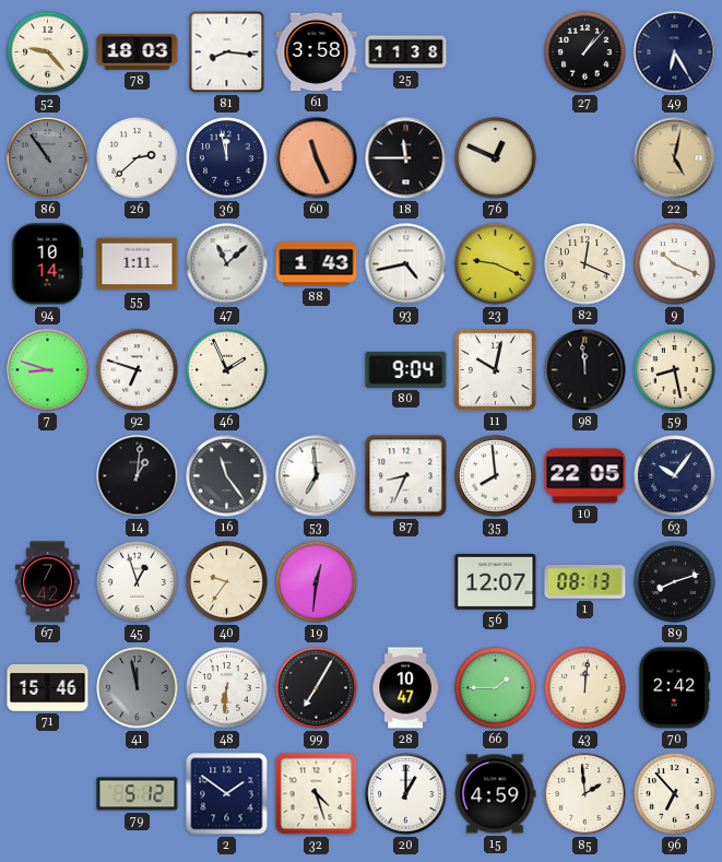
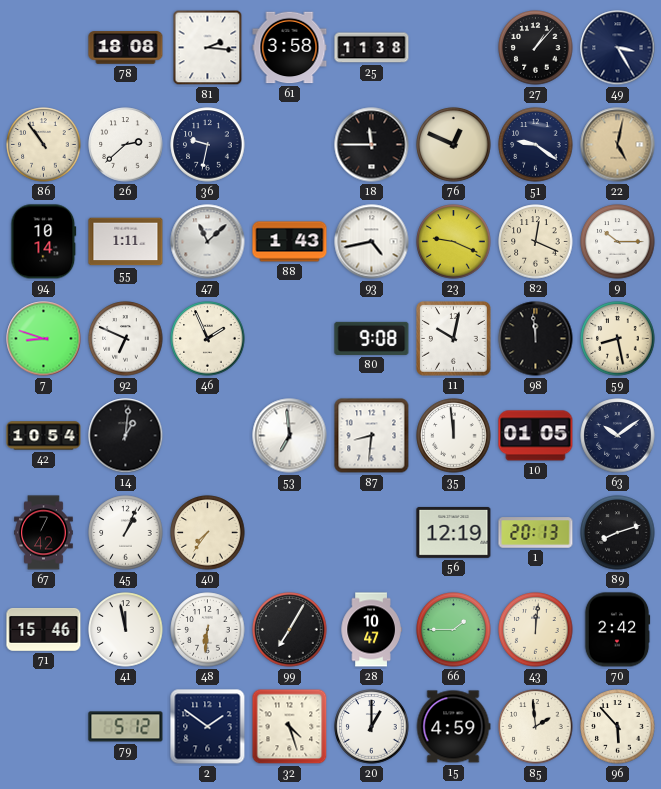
52: 9:23 -> none (48, 52)
78: 18:03 -> 18:08 (126, 48)
81: 8:16 -> 2:16 (208, 48)
49: 6:25 -> 3:25 (618, 48)
86 dial: grey -> cream (44, 145)
36: 11:58 -> 9:32 (208, 145)
60: 11:26 -> none (317, 158)
51: none -> 9:21 (536, 145)
9: 10:19 -> 10:15 (618, 242)
92: 6:48 -> 6:49 (126, 339)
80: 9:04 -> 9:08 (372, 338)
42: none -> 10:54 (44, 436)
16: 11:24 -> none (227, 476)
87: 8:34 -> 8:31 (372, 436)
35: 7:59 -> 11:59 (454, 436)
10: 22:05 -> 01:05 (536, 436)
63: 10:06 -> 10:09 (618, 436)
45: 12:57 -> 1:04 (126, 533)
40: 9:36 -> 7:36 (208, 533)
19: 12:31 -> none (317, 582)
56: 12:07 -> 12:19 (454, 532)
1: 08:13 -> 20:13 (536, 533)
41 dial: grey -> white (126, 630)
96: 6:53 -> 5:53 (618, 727)
